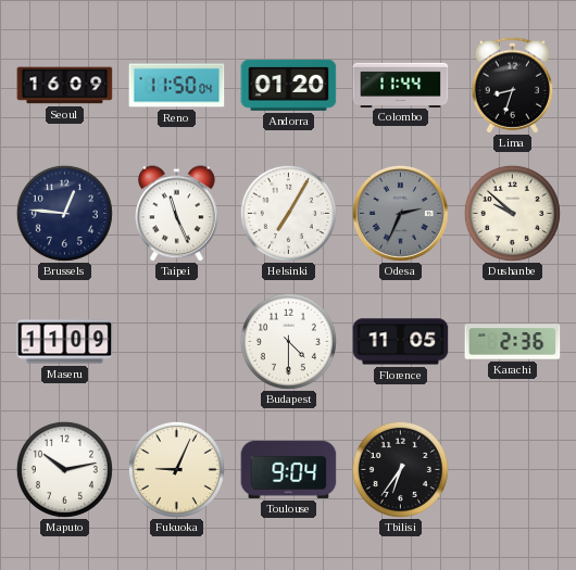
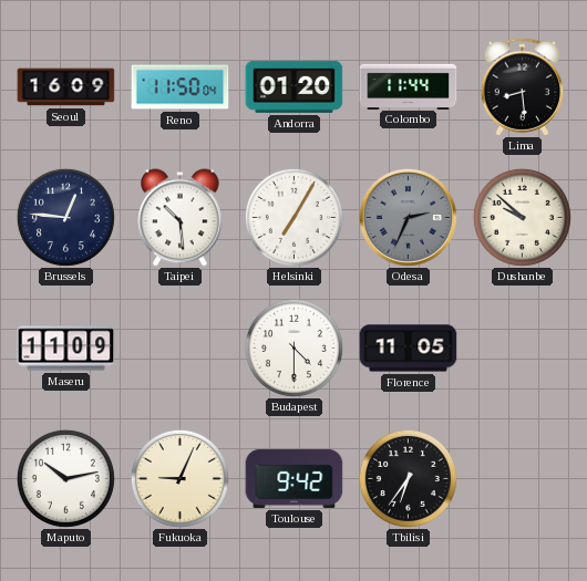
Lima: 8:33 -> 8:29 (523, 87)
Taipei: 11:26 -> 10:29 (181, 218)
Karachi: 2:36 -> none (513, 342)
Toulouse: 9:04 -> 9:42 (295, 478)
